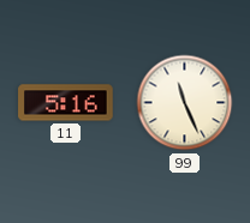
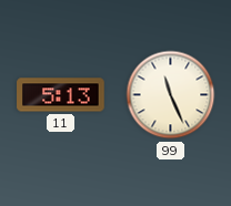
11: 5:16 -> 5:13 (61, 95)
